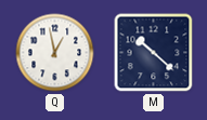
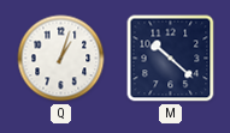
Q: 12:58 -> 1:03 (61, 59)
